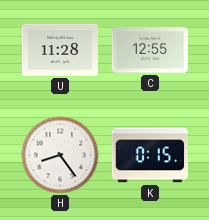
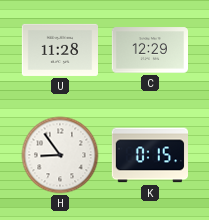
C: 12:55 -> 12:29 (149, 50)
H: 8:24 -> 8:54 (60, 155)
